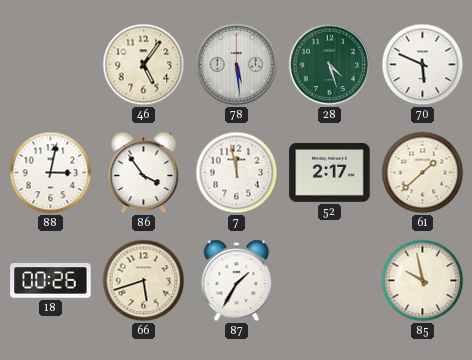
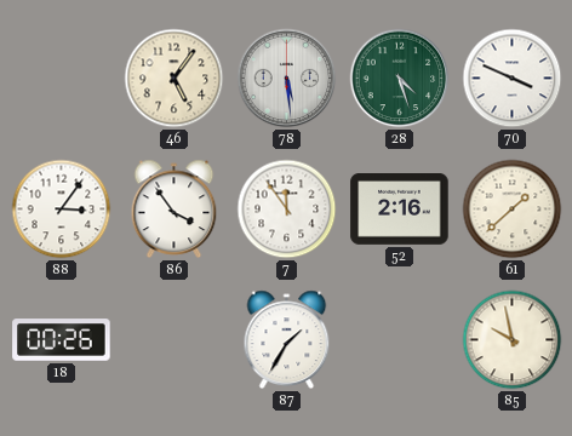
70: 5:49 -> 3:49 (513, 79)
88: 3:02 -> 3:06 (62, 210)
7: 11:58 -> 11:54 (287, 210)
52: 2:17 -> 2:16 (400, 210)
66: 5:42 -> none (144, 281)
